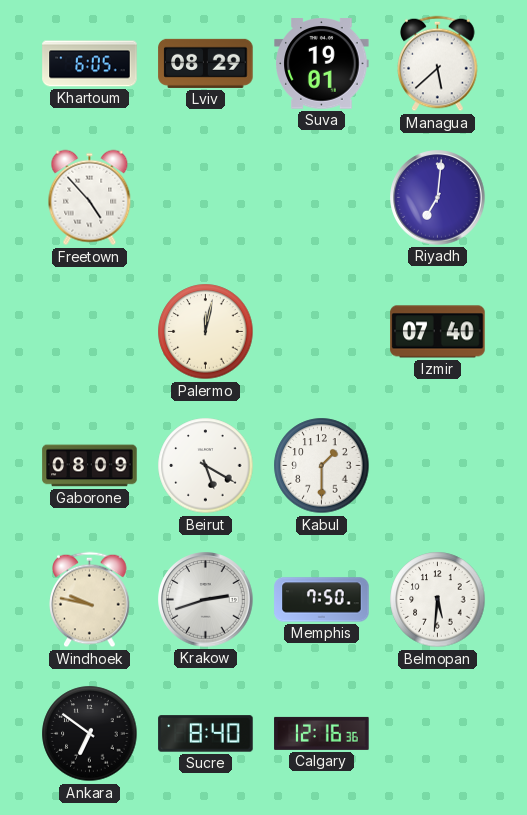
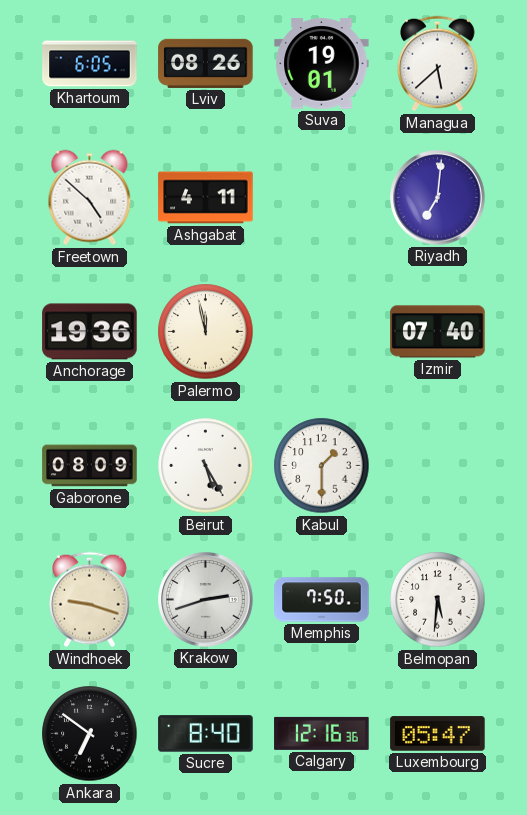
Lviv: 08:29 -> 08:26 (206, 63)
Freetown: 4:53 -> 4:52 (90, 198)
Ashgabat: none -> 4:11 (206, 198)
Anchorage: none -> 19:36 (90, 332)
Palermo: 12:02 -> 11:58 (206, 332)
Beirut: 5:20 -> 5:25 (206, 466)
Windhoek: 9:47 -> 9:18 (90, 600)
Luxembourg: none -> 05:47 (438, 734)
